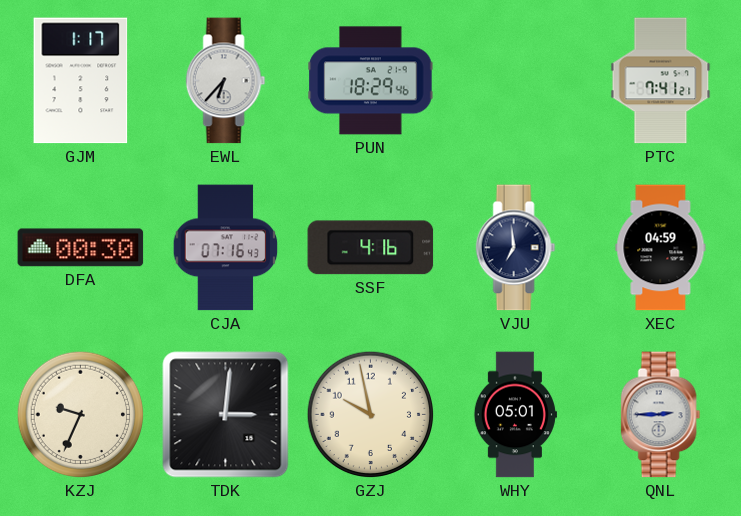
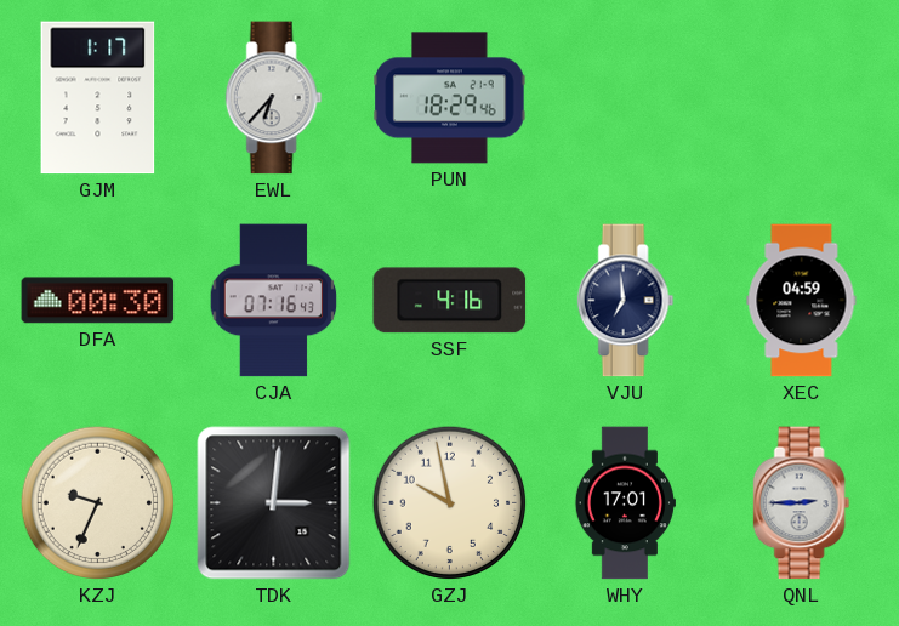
PTC: 7:41 -> none (661, 81)
WHY: 05:01 -> 17:01 (625, 503)
